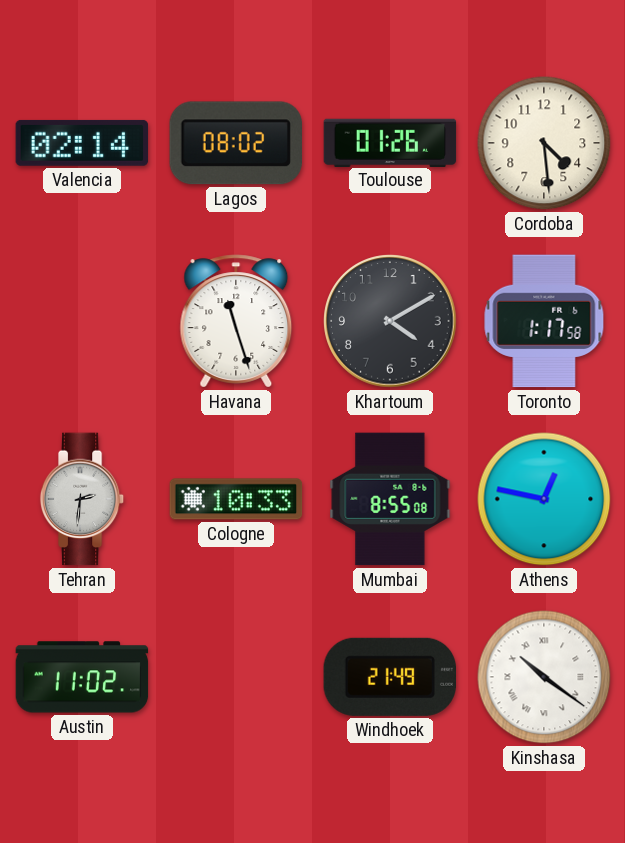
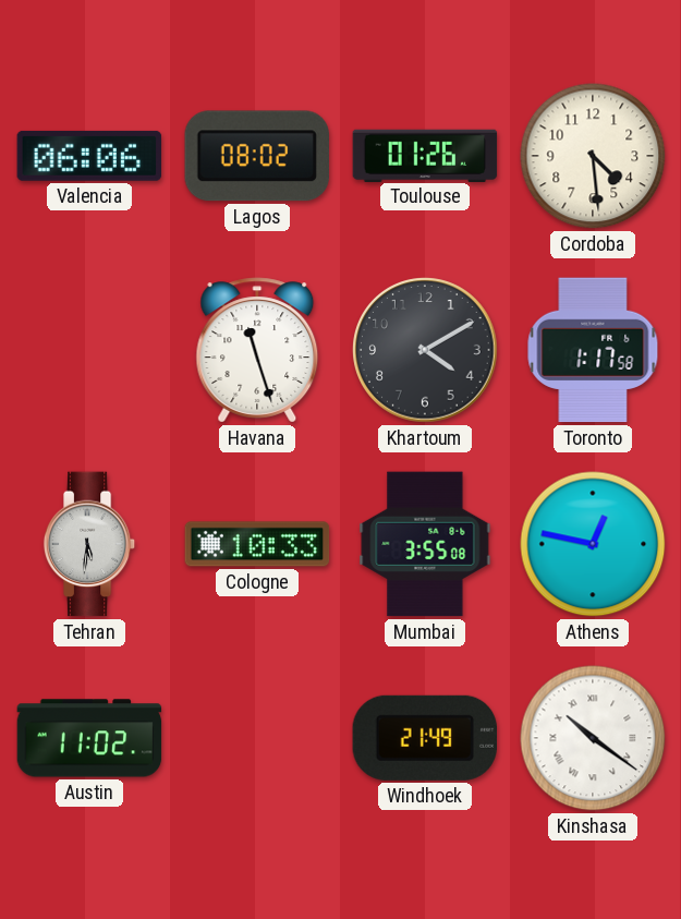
Valencia: 02:14 -> 06:06 (89, 156)
Tehran: 2:31 -> 5:31 (89, 544)
Mumbai: 8:55 -> 3:55 (425, 544)
